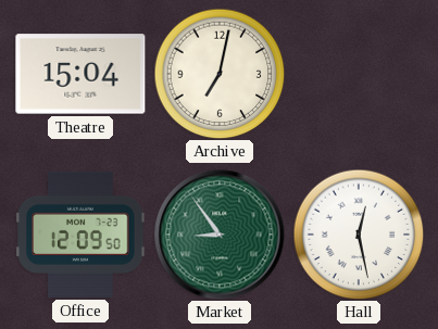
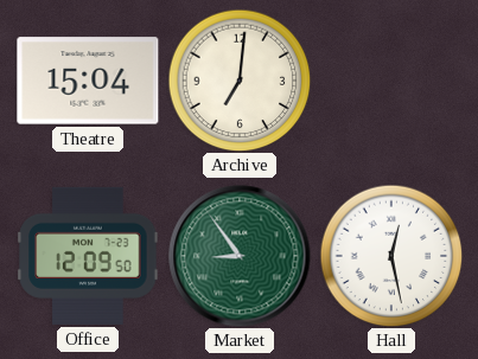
Archive: 7:02 -> 7:01 (240, 81)
